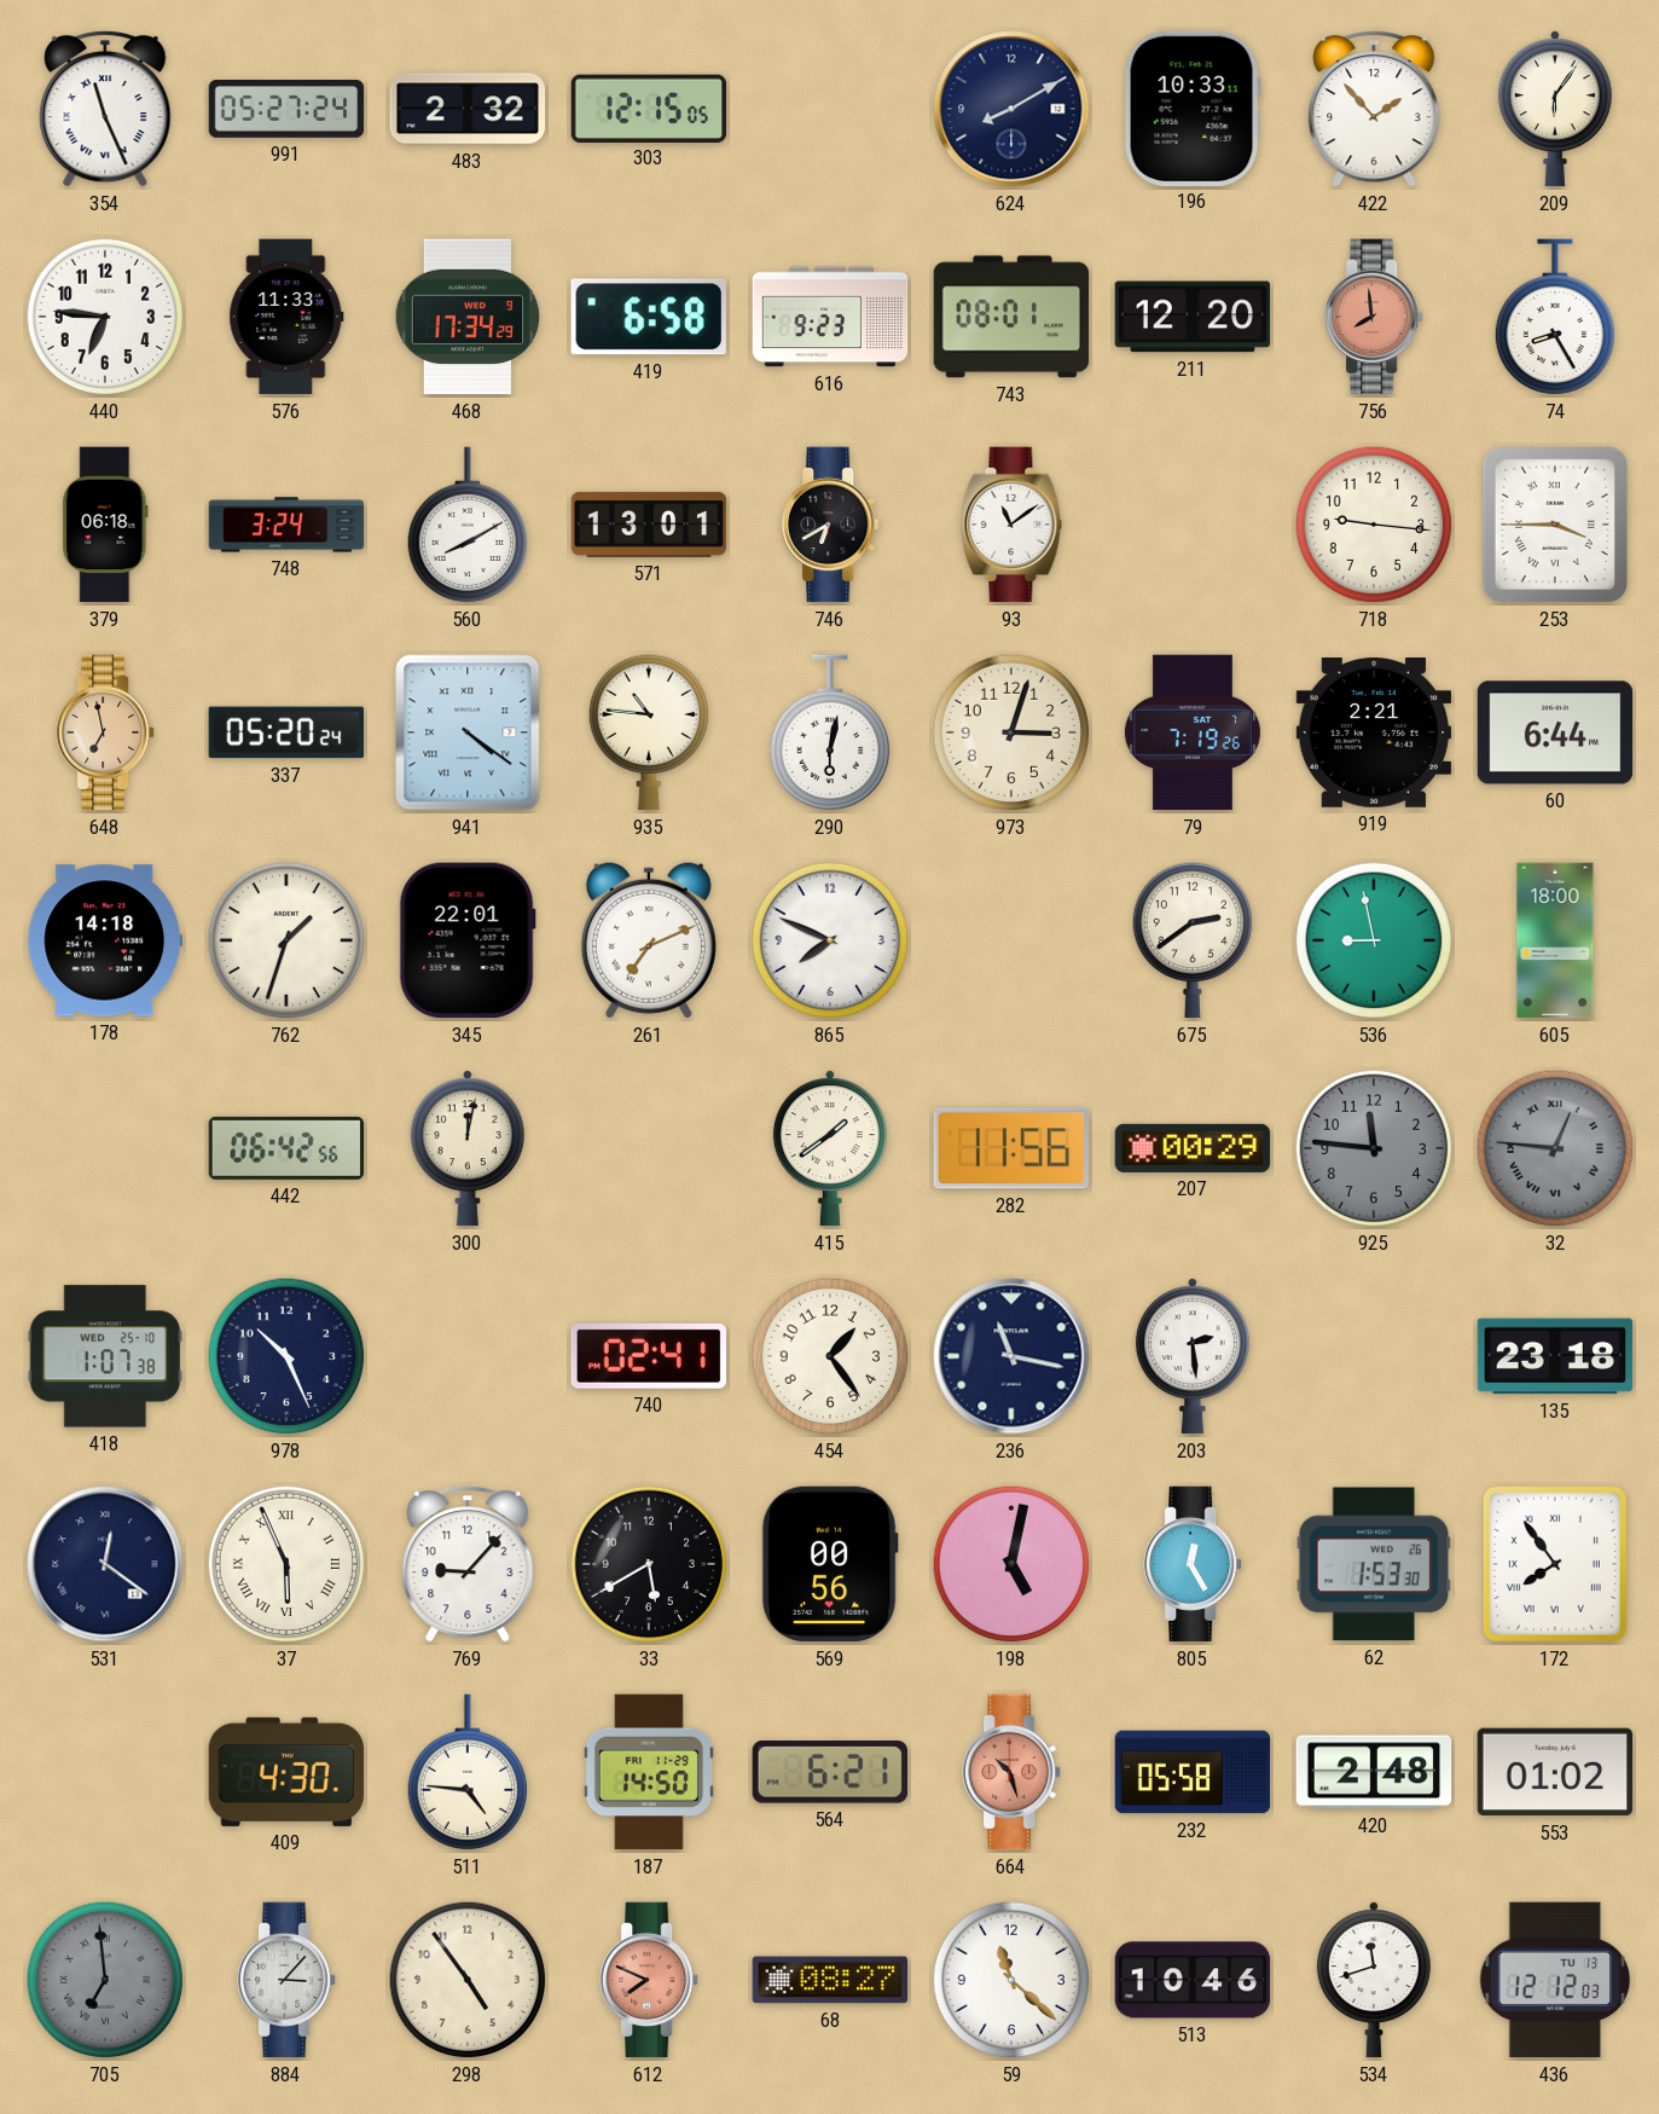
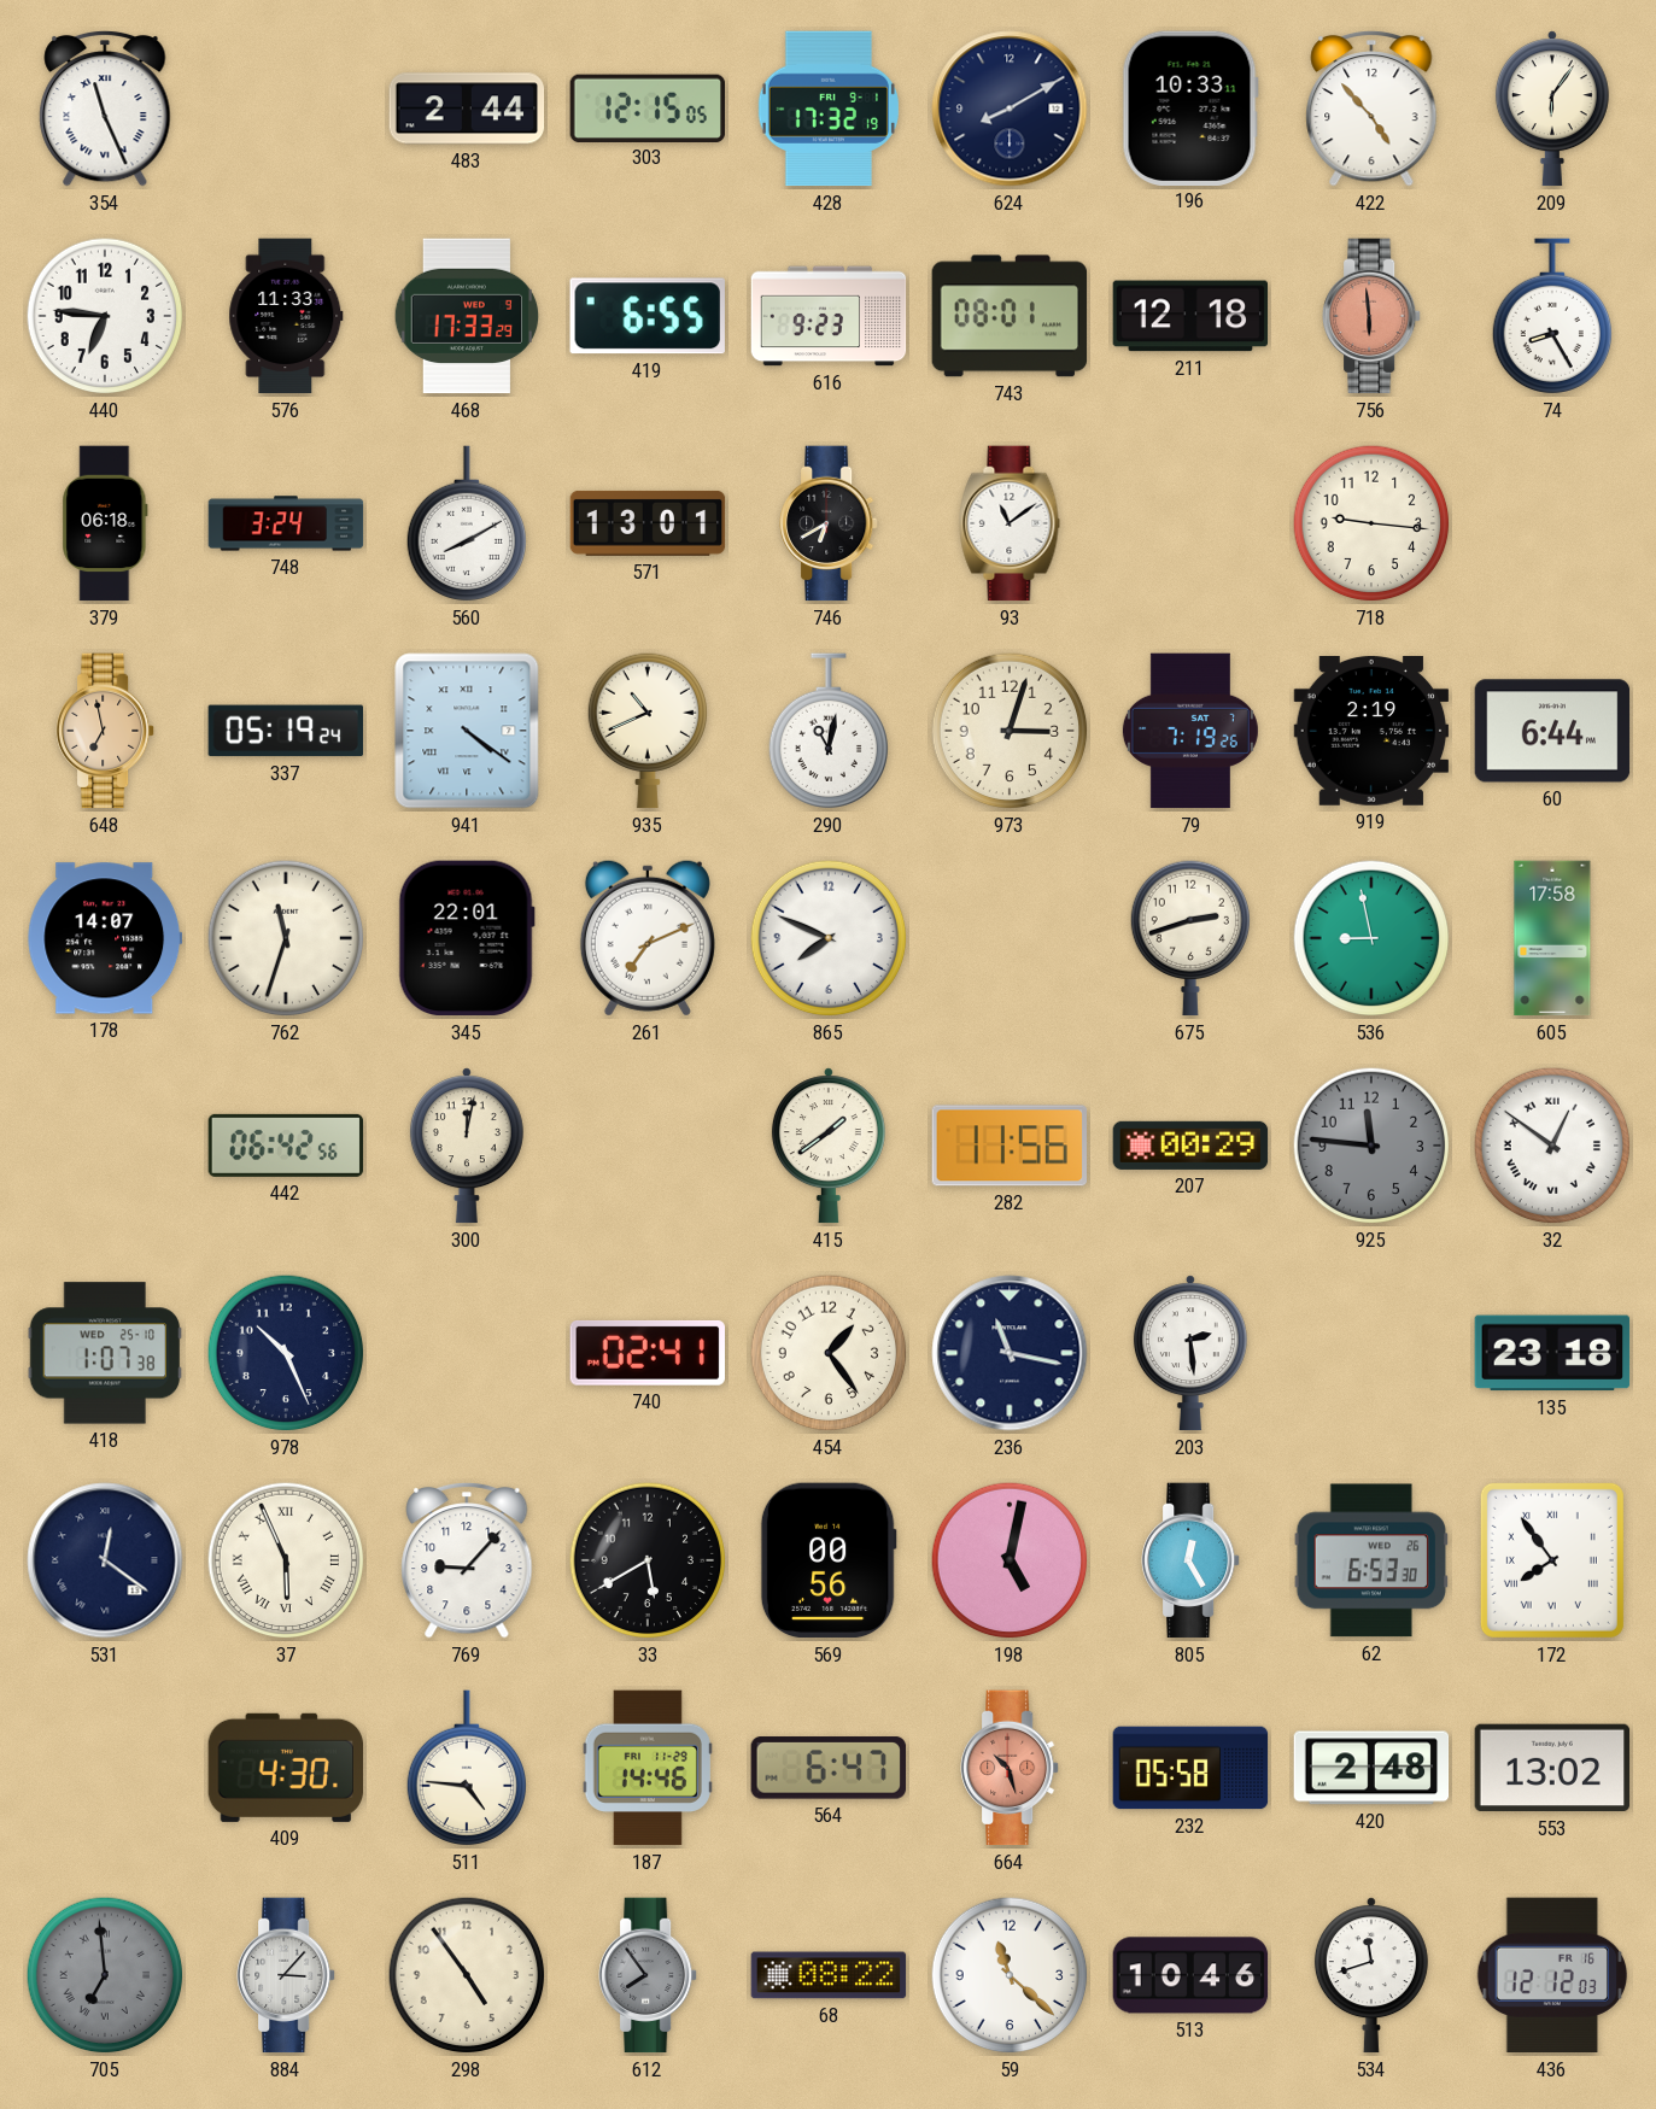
991: 05:27 -> none (286, 110)
483: 2:32 -> 2:44 (467, 109)
428: none -> 17:32 (829, 109)
422: 1:53 -> 4:53 (1371, 109)
468: 17:34 -> 17:33 (467, 316)
419: 6:58 -> 6:55 (648, 316)
211: 12:20 -> 12:18 (1190, 316)
756: 7:59 -> 5:59 (1373, 316)
253: 3:45 -> none (1555, 525)
337: 05:20 -> 05:19 (285, 731)
935: 10:46 -> 10:41 (646, 731)
290: 6:02 -> 11:02 (827, 732)
919: 2:21 -> 2:19 (1371, 732)
178: 14:18 -> 14:07 (105, 938)
762: 1:33 -> 11:33 (286, 938)
675: 2:39 -> 2:42 (1189, 938)
605: 18:00 -> 17:58 (1552, 938)
32: 12:46 -> 12:51 (1552, 1146)
32 dial: grey -> white (1552, 1146)
62: 1:53 -> 6:53 (1370, 1560)
187: 14:50 -> 14:46 (648, 1768)
564: 6:21 -> 6:47 (827, 1768)
553: 01:02 -> 13:02 (1552, 1768)
612: 7:49 -> 7:54 (649, 1975)
612 dial: salmon -> grey (649, 1975)
68: 08:27 -> 08:22 (829, 1975)
436 date: TU 13 -> FR 16 (1552, 1975)
